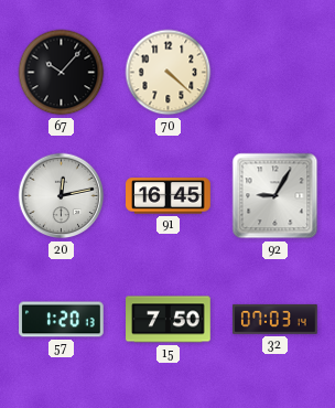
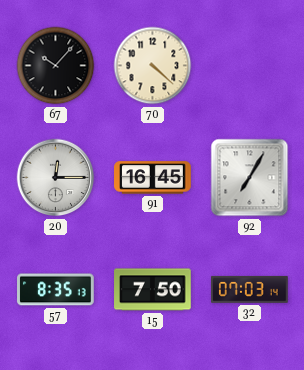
20: 12:13 -> 12:15 (56, 178)
92: 9:05 -> 7:05 (250, 178)
57: 1:20 -> 8:35 (56, 290)
